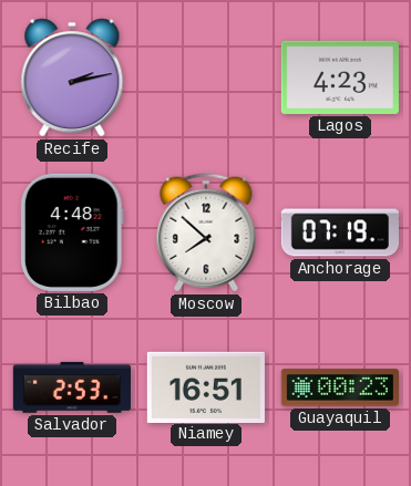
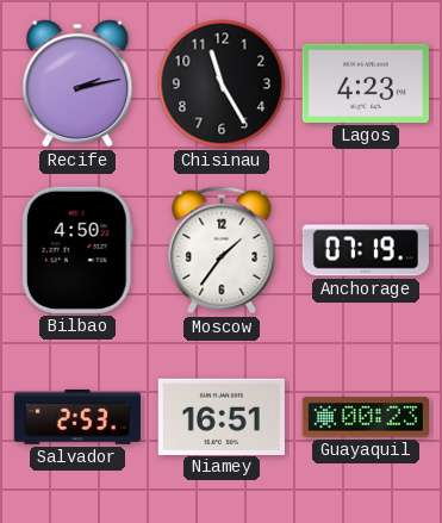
Chisinau: none -> 11:25 (222, 83)
Bilbao: 4:48 -> 4:50 (77, 250)
Moscow: 7:52 -> 1:36 (222, 250)
